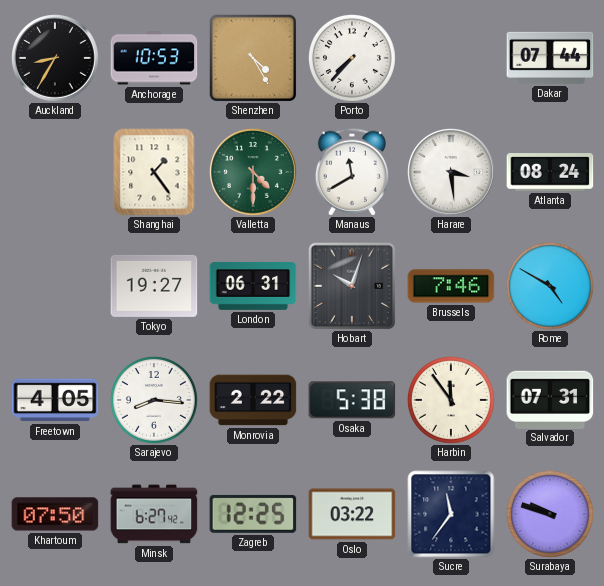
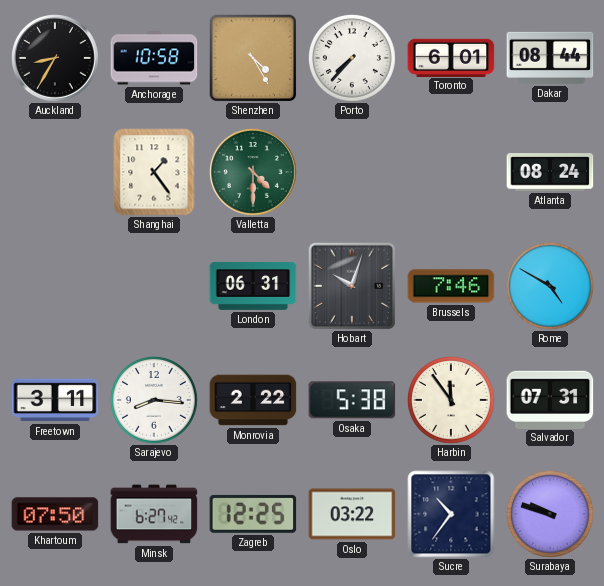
Anchorage: 10:53 -> 10:58 (154, 58)
Toronto: none -> 6:01 (451, 57)
Dakar: 07:44 -> 08:44 (550, 58)
Manaus: 11:40 -> none (352, 172)
Harare: 3:29 -> none (452, 173)
Tokyo: 19:27 -> none (154, 286)
Freetown: 4:05 -> 3:11 (55, 400)
Sucre: 11:36 -> 10:36 (451, 514)
